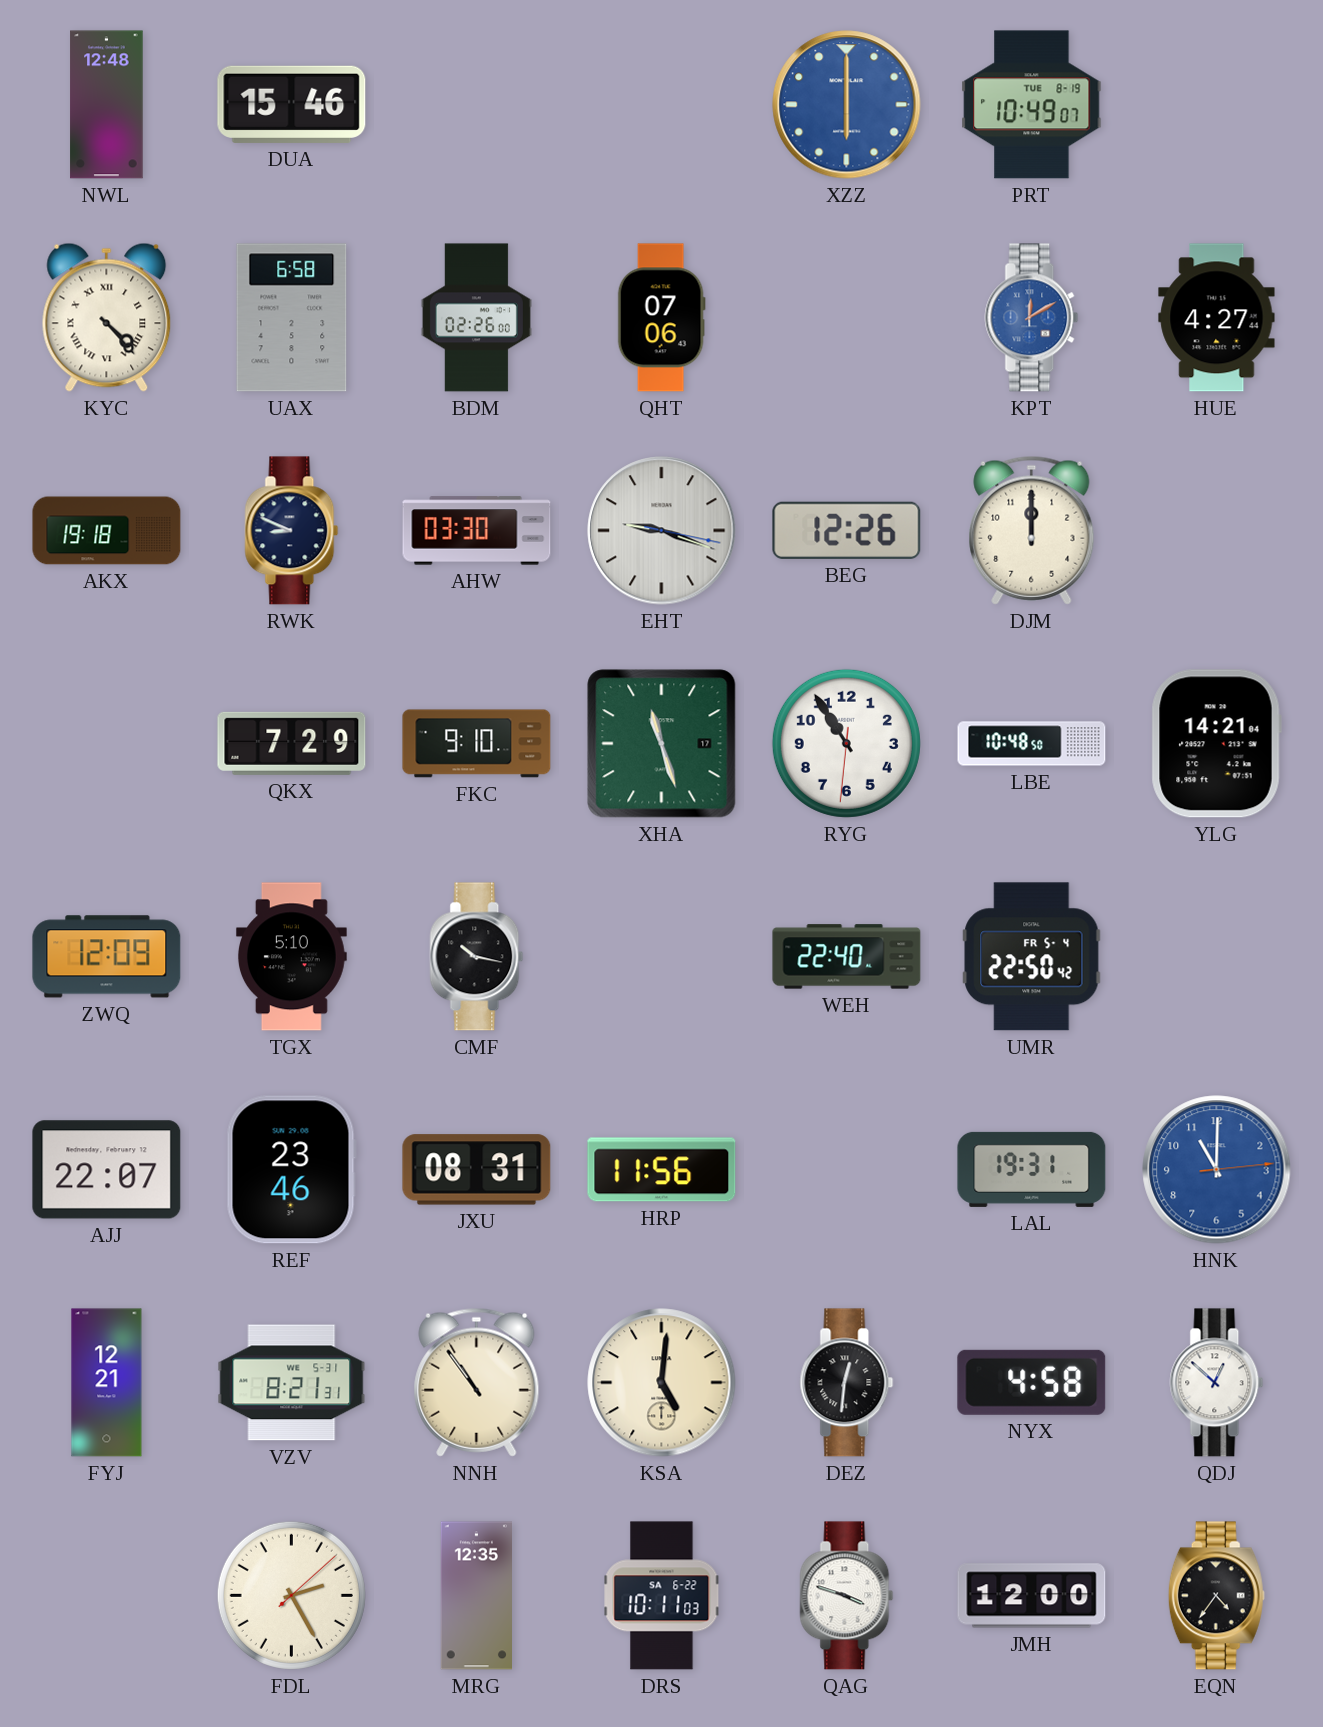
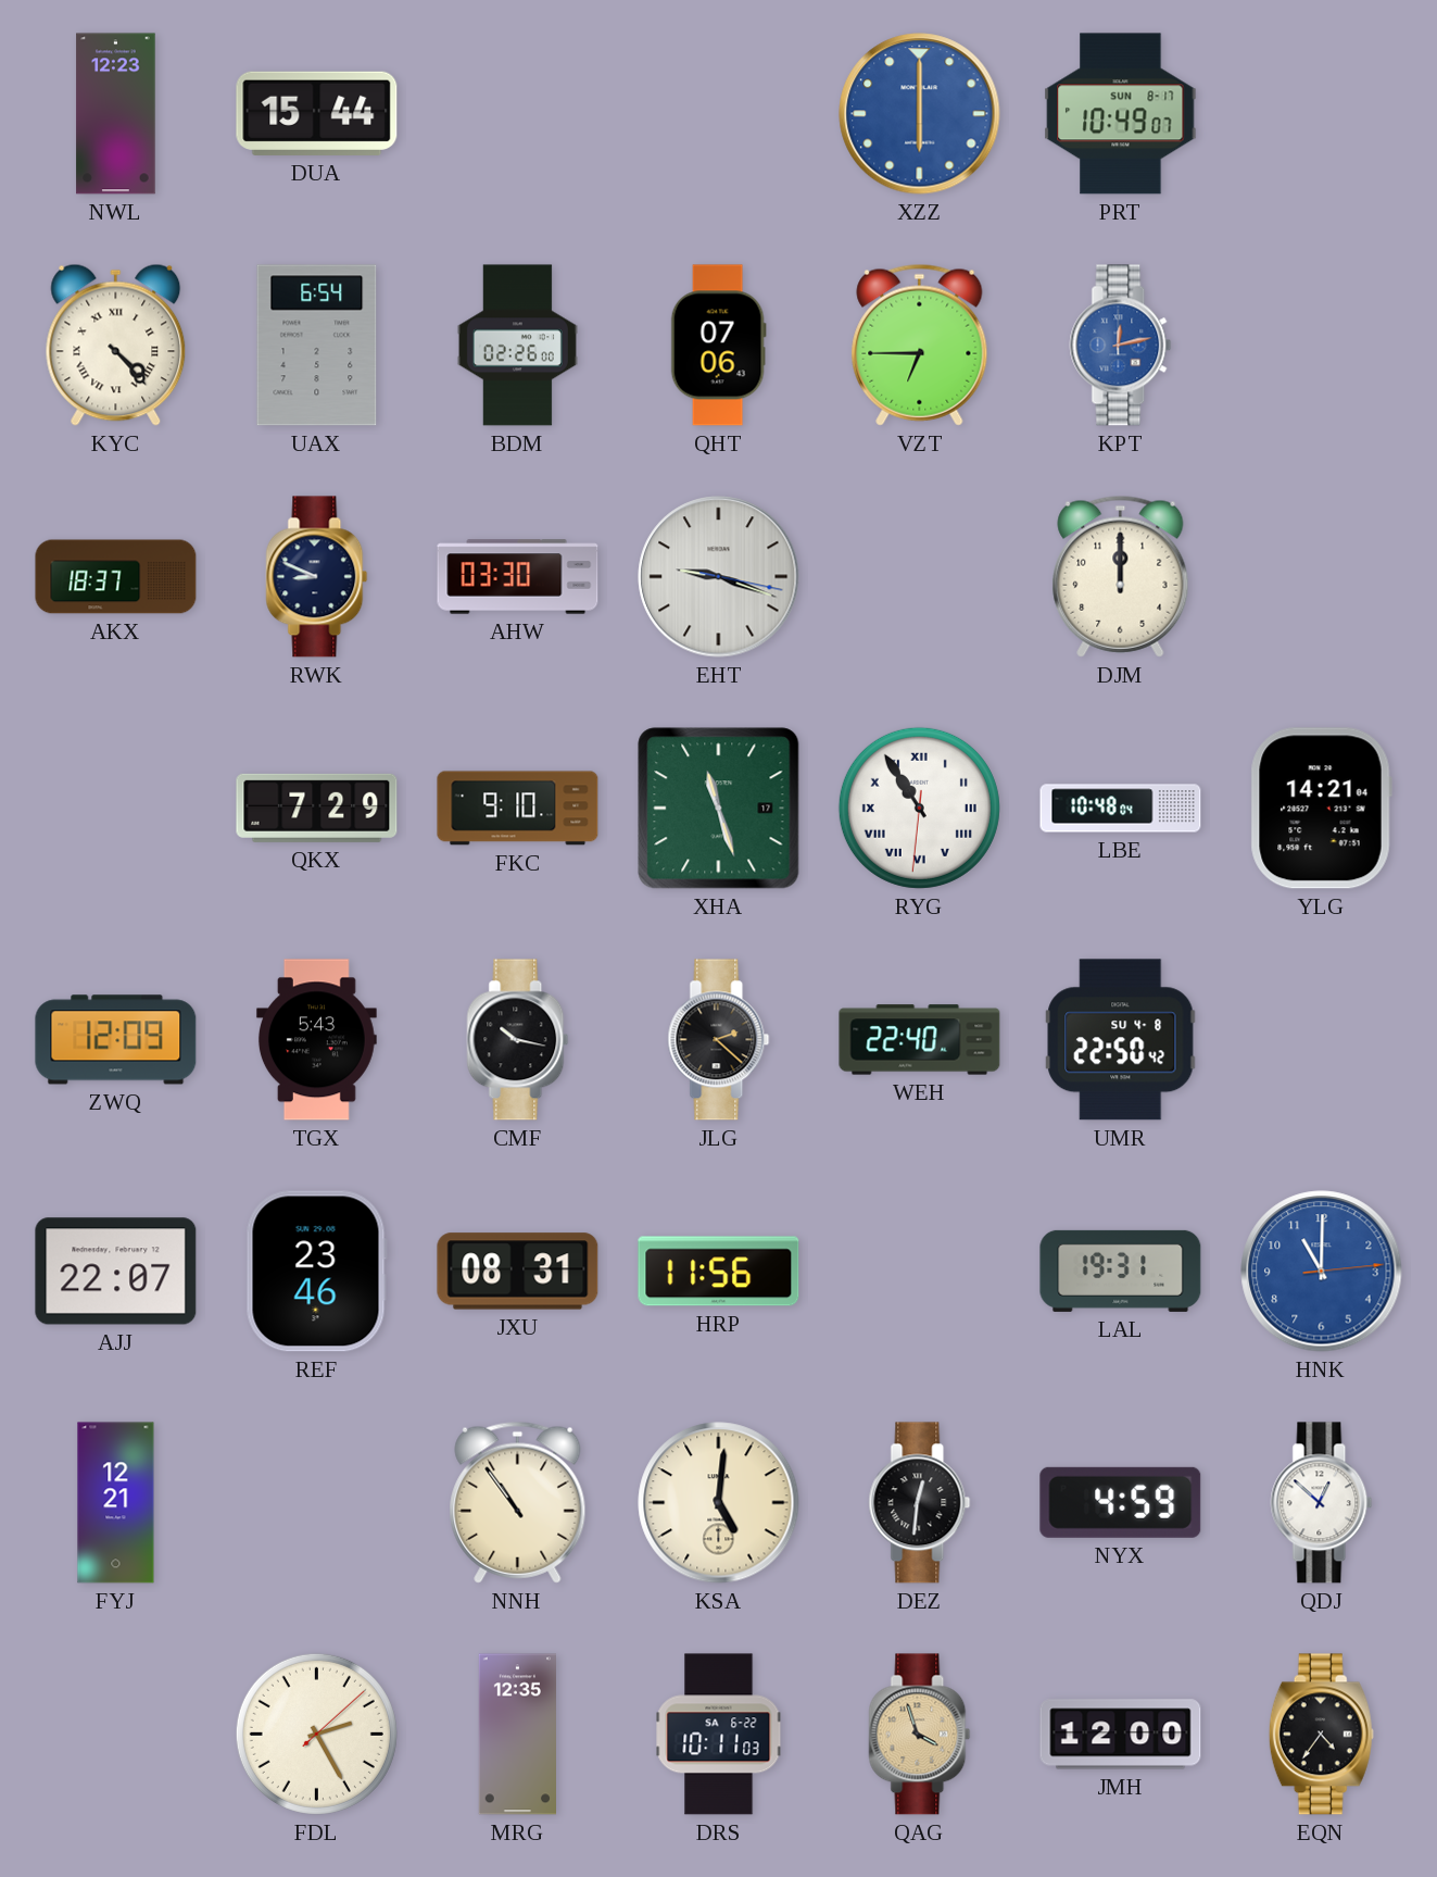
NWL: 12:48 -> 12:23 (116, 114)
DUA: 15:46 -> 15:44 (317, 113)
PRT date: TUE 8-19 -> SUN 8-17 (1121, 114)
UAX: 6:58 -> 6:54 (317, 346)
VZT: none -> 6:45 (920, 345)
KPT: 12:10 -> 12:13 (1121, 346)
HUE: 4:27 -> none (1217, 318)
AKX: 19:18 -> 18:37 (116, 577)
BEG: 12:26 -> none (847, 530)
RYG numerals: Arabic -> Roman (919, 808)
LBE: 10:48:50 -> 10:48:04 (1121, 809)
TGX: 5:10 -> 5:43 (316, 1040)
JLG: none -> 2:22 (719, 1040)
UMR date: FR 5-4 -> SU 4-8 (1121, 1040)
VZV: 8:21 -> none (292, 1383)
NYX: 4:58 -> 4:59 (1121, 1502)
QAG: 3:48 -> 3:57 (920, 1735)
QAG dial: white -> champagne (920, 1735)
